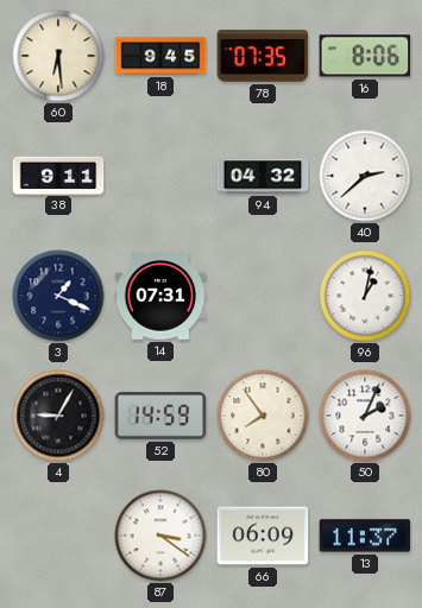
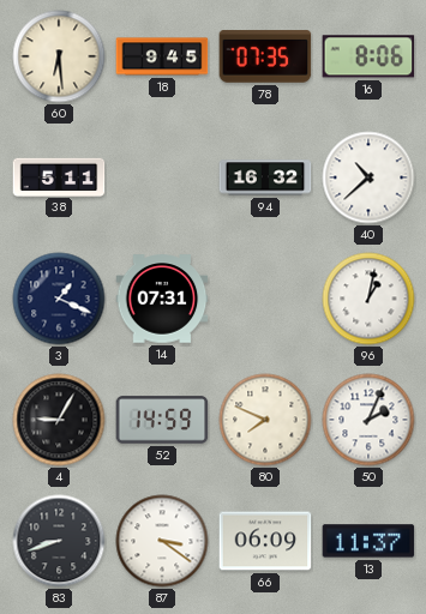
38: 9:11 -> 5:11 (59, 176)
94: 04:32 -> 16:32 (265, 177)
40: 2:38 -> 10:38 (368, 177)
80: 7:54 -> 7:49 (265, 420)
83: none -> 8:42 (59, 541)
